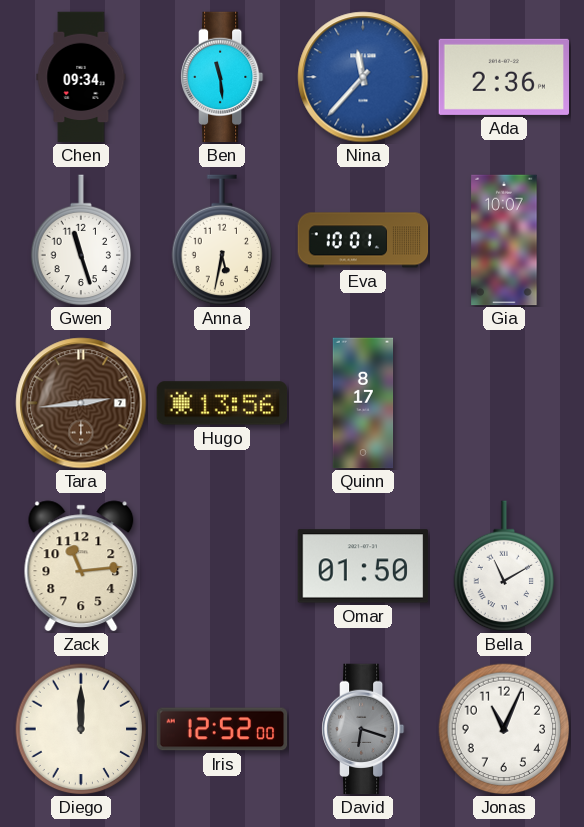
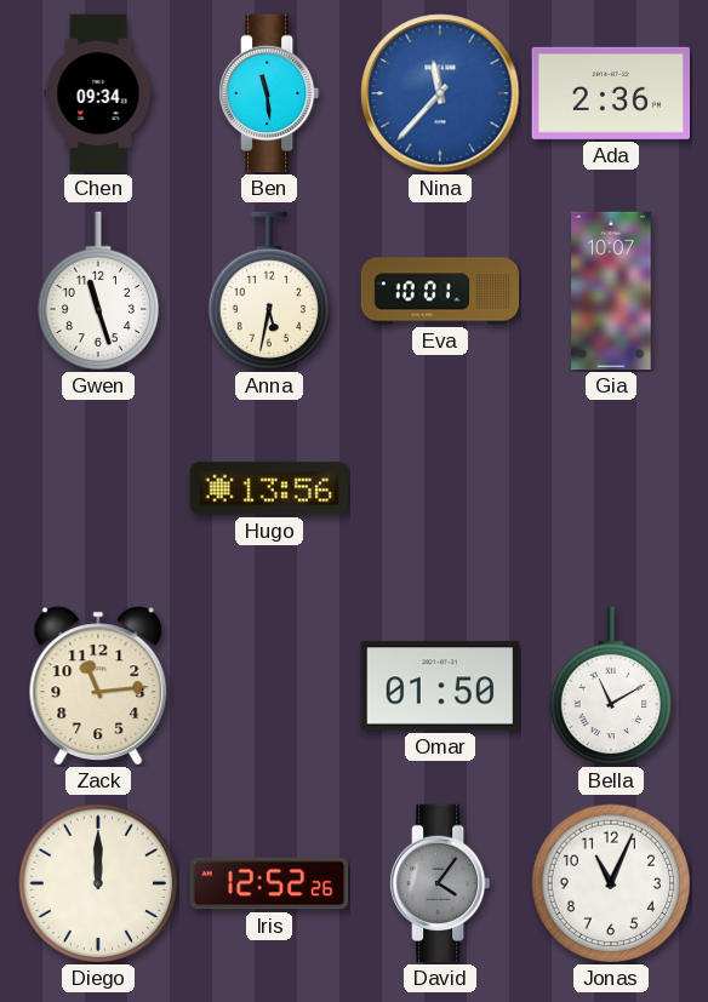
Tara: 2:44 -> none (81, 403)
Quinn: 8:17 -> none (363, 403)
Iris: 12:52:00 -> 12:52:26 (269, 883)
David: 6:18 -> 4:06 (440, 883)
